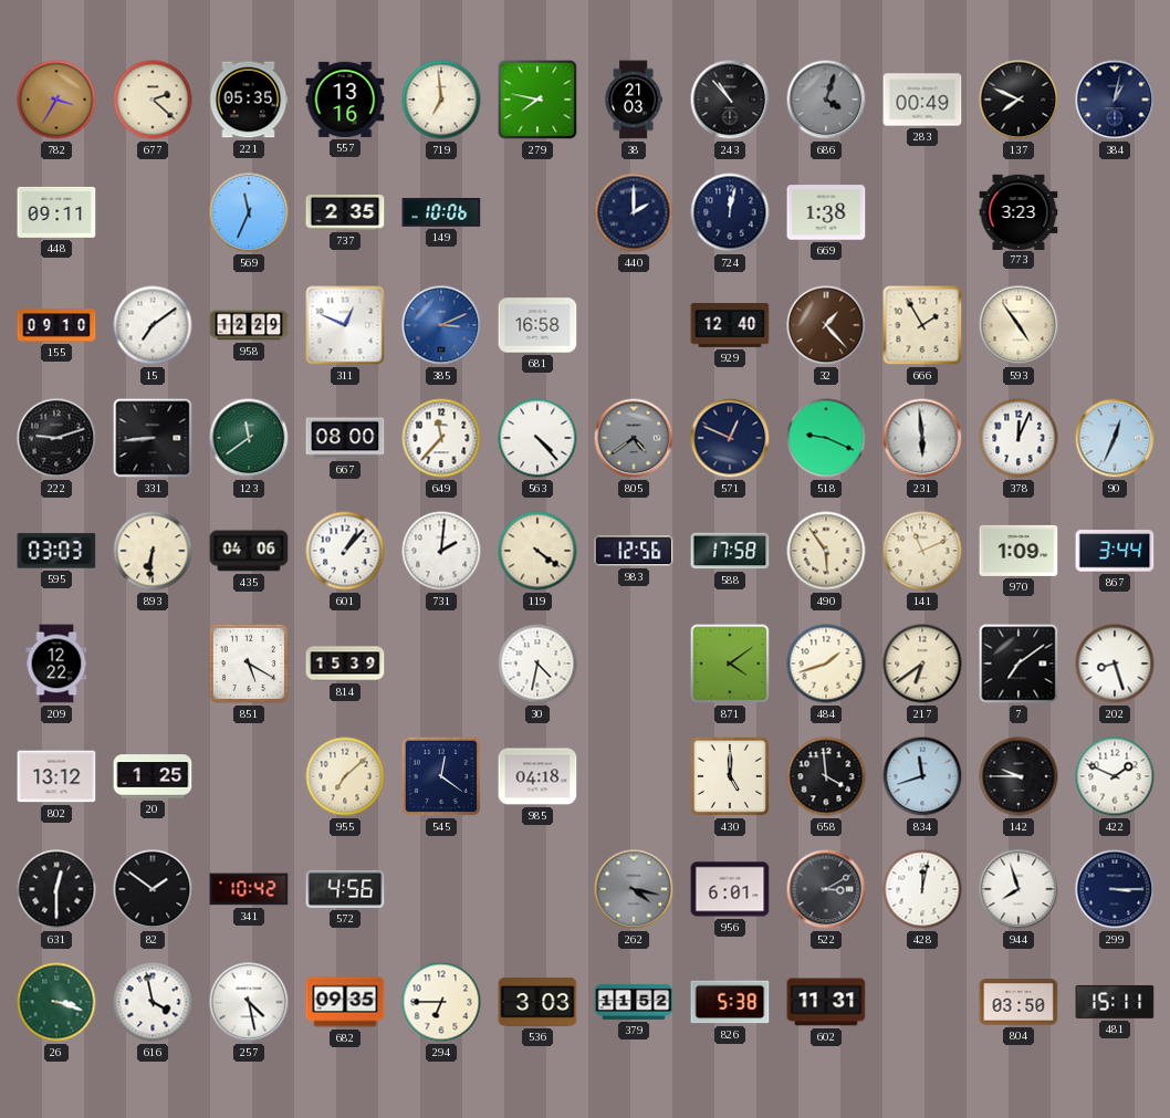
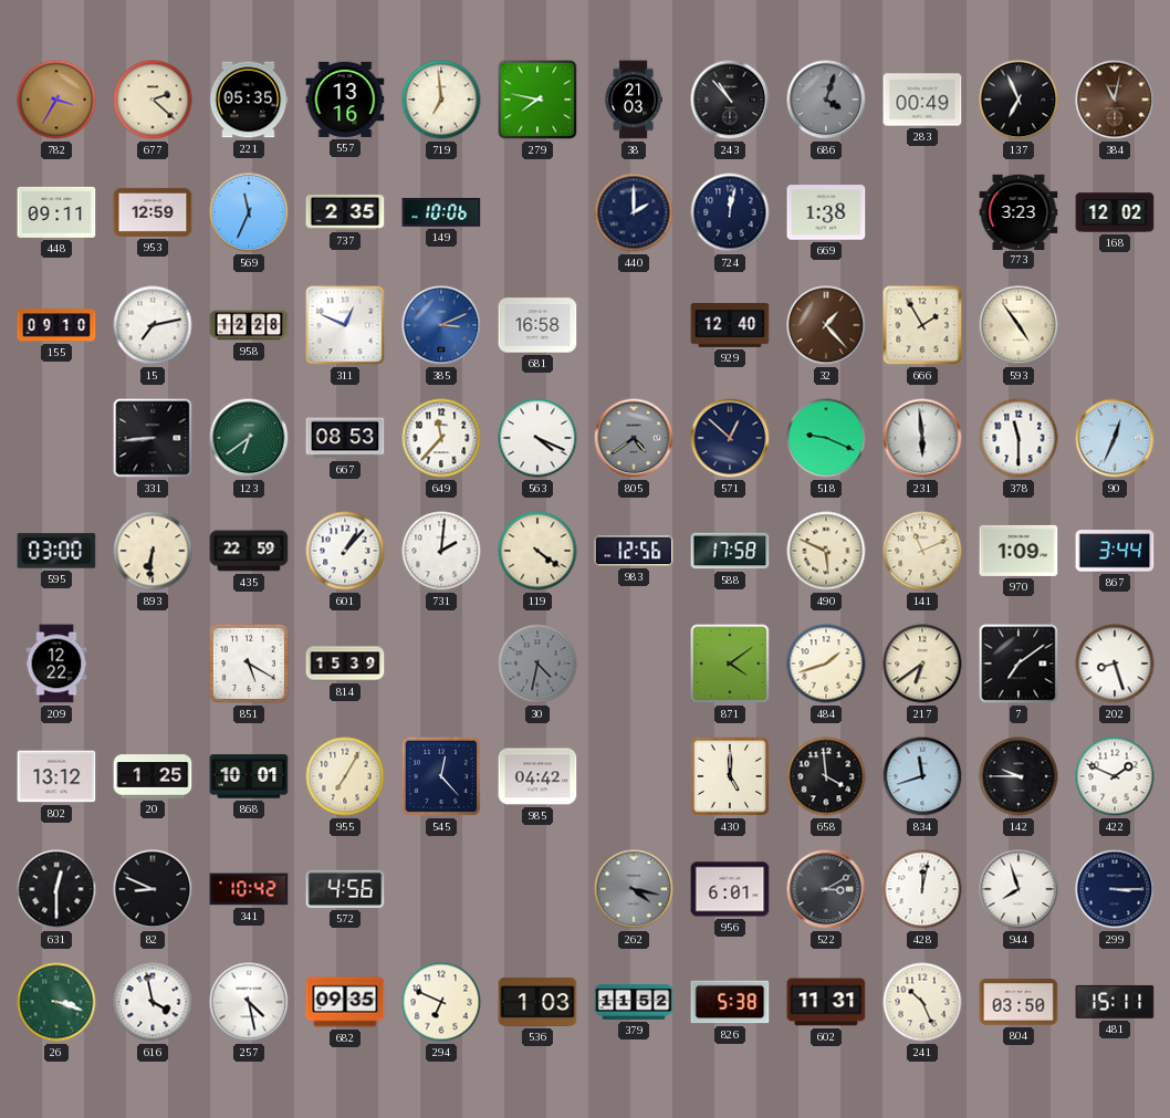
137: 7:49 -> 6:56 (1018, 100)
384: 1:02 -> 11:02 (1115, 100)
384 dial: navy -> brown (1115, 100)
953: none -> 12:59 (153, 212)
168: none -> 12:02 (1115, 212)
15: 7:09 -> 7:13 (153, 325)
958: 12:29 -> 12:28 (249, 325)
222: 9:12 -> none (56, 438)
123: 11:39 -> 6:39 (249, 438)
667: 08:00 -> 08:53 (345, 438)
563: 4:23 -> 4:19 (537, 438)
571: 12:49 -> 12:52 (730, 438)
378: 12:04 -> 11:30 (1018, 438)
595: 03:03 -> 03:00 (56, 551)
435: 04:06 -> 22:59 (249, 551)
490: 5:54 -> 5:49 (826, 551)
30 dial: white -> grey (537, 664)
868: none -> 10:01 (249, 776)
955: 7:08 -> 7:05 (345, 776)
545: 12:21 -> 12:23 (441, 776)
985: 04:18 -> 04:42 (537, 776)
82: 1:51 -> 8:49 (153, 889)
294: 6:45 -> 6:49 (441, 1002)
536: 3:03 -> 1:03 (537, 1002)
241: none -> 10:26 (922, 1002)
